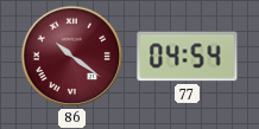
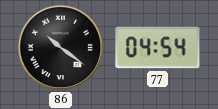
86 dial: burgundy -> black (61, 48)
